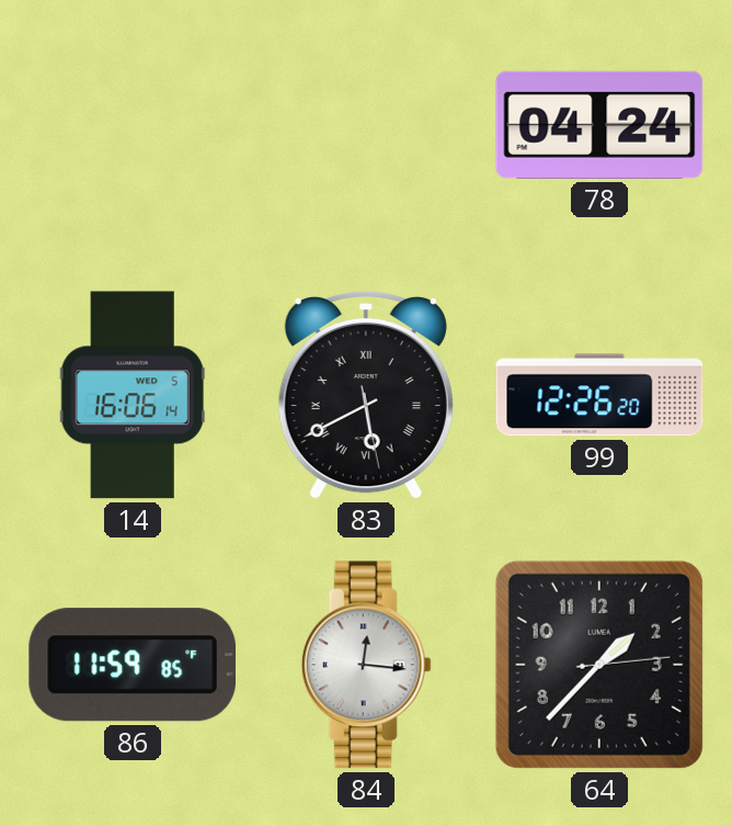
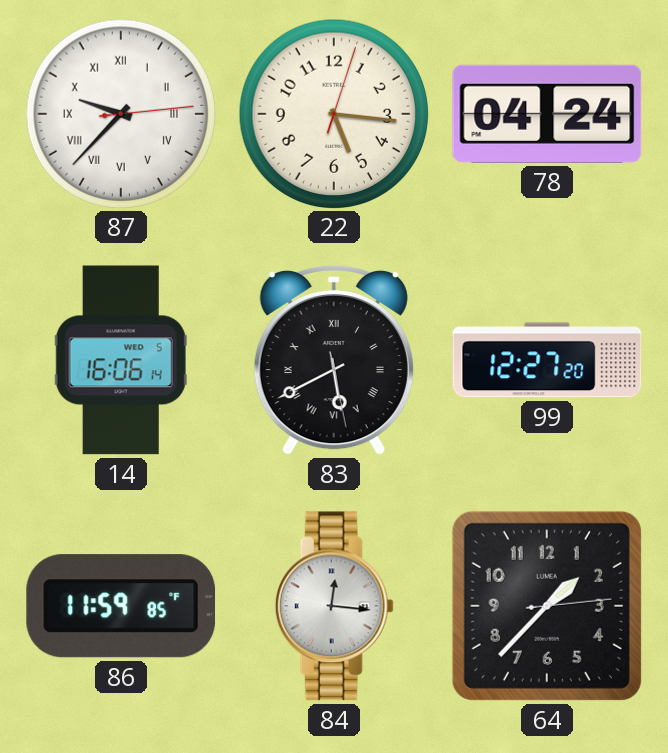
87: none -> 9:37 (120, 113)
22: none -> 5:16 (333, 113)
99: 12:26 -> 12:27 (547, 360)
